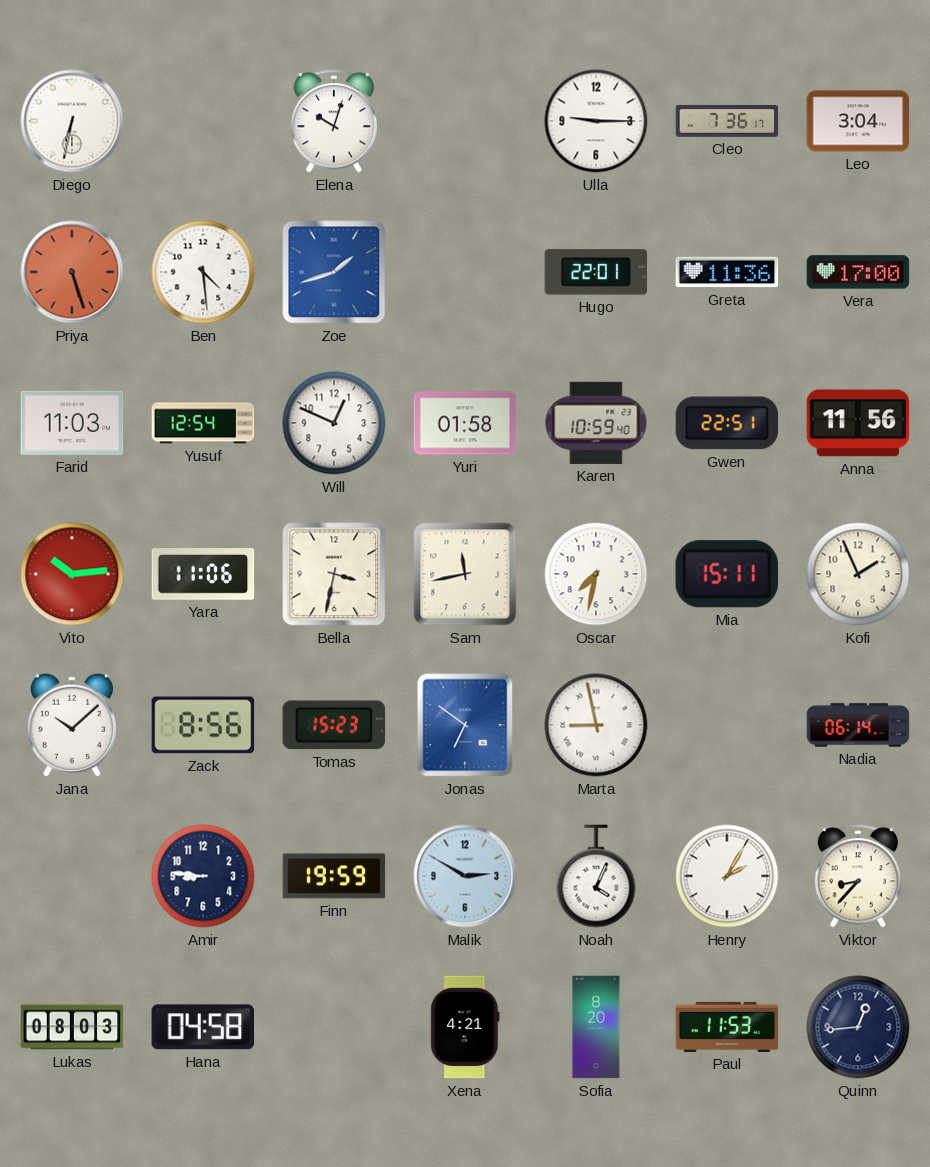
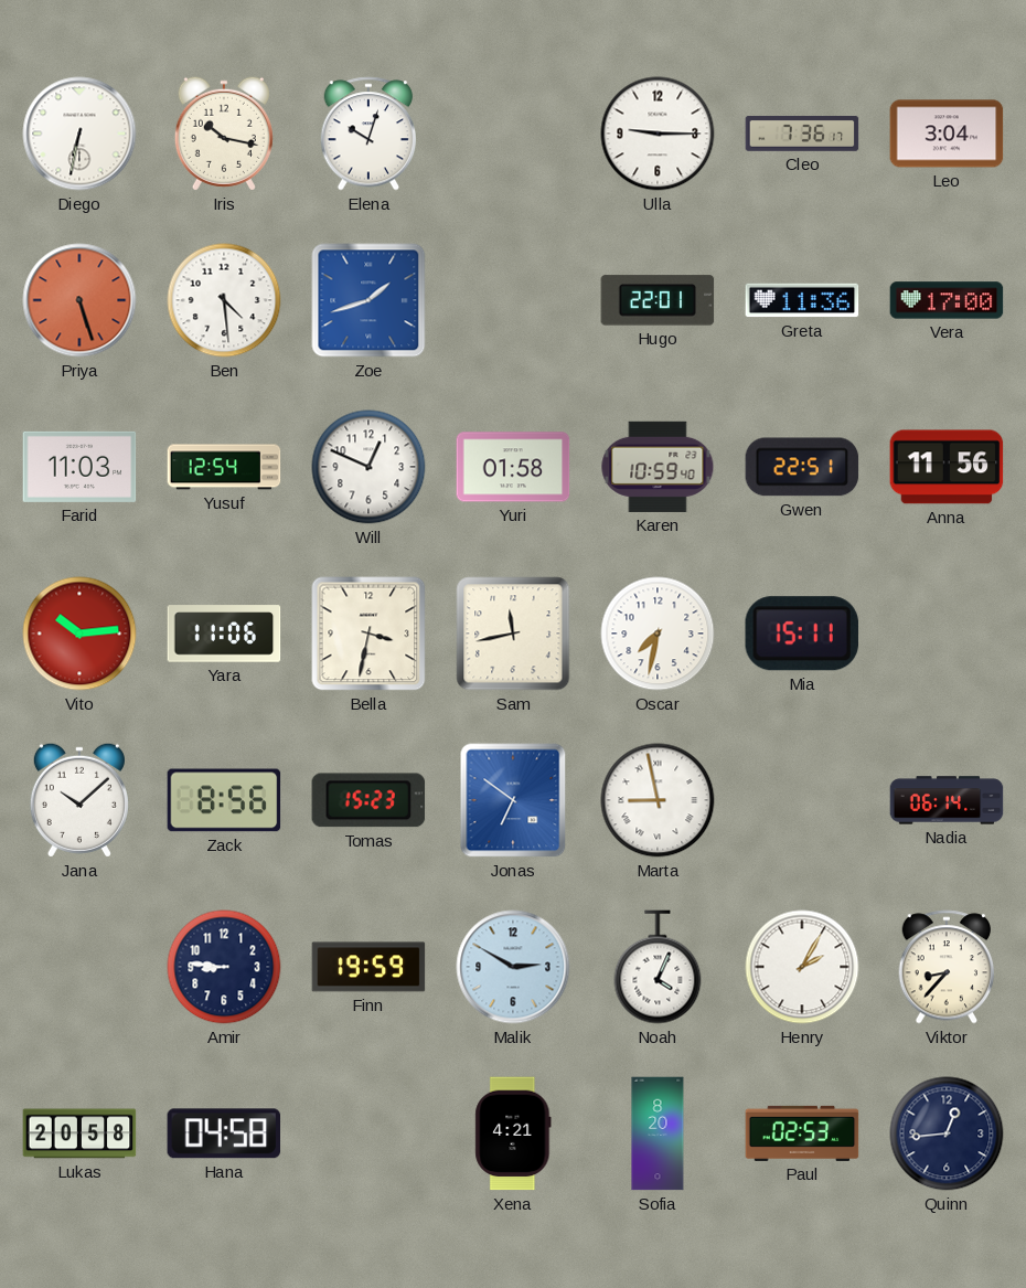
Iris: none -> 10:17 (224, 134)
Kofi: 1:56 -> none (858, 574)
Lukas: 08:03 -> 20:58 (79, 1133)
Paul: 11:53 -> 02:53 (802, 1133)
